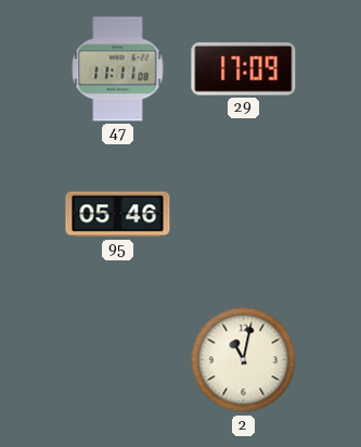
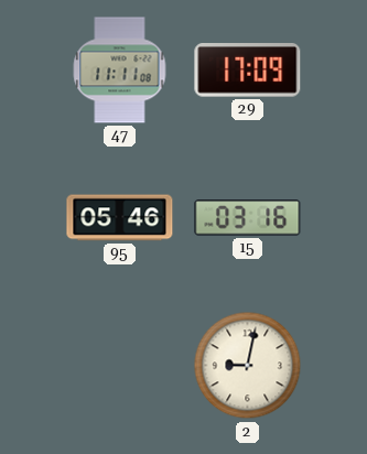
15: none -> 03:16 (248, 218)
2: 11:02 -> 9:02 (248, 366)
